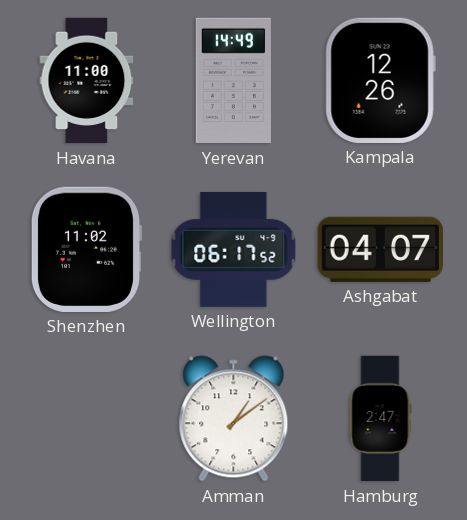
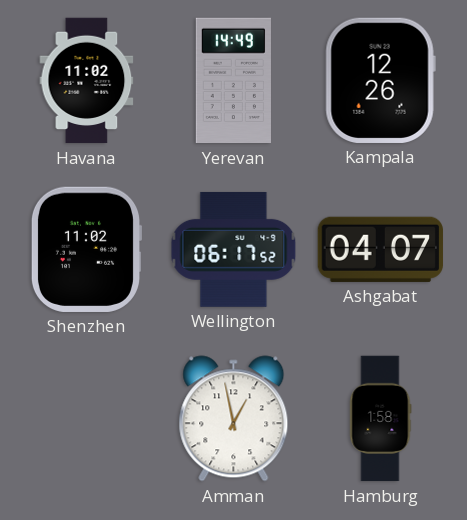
Havana: 11:00 -> 11:02 (87, 81)
Amman: 1:09 -> 12:58 (234, 419)
Hamburg: 2:47 -> 1:58 (381, 419)
